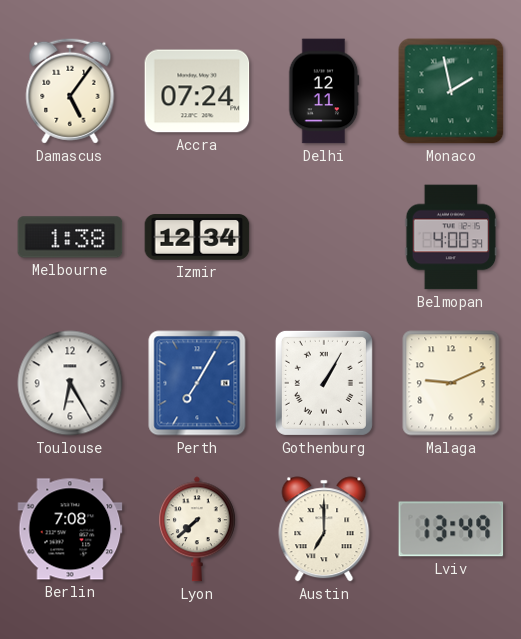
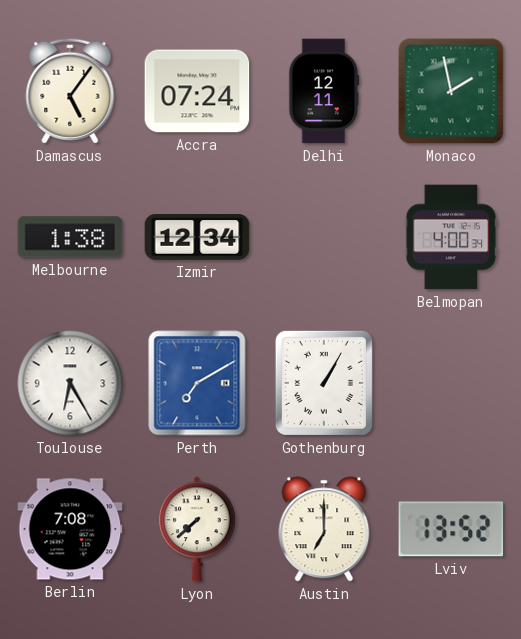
Perth: 7:05 -> 7:10 (197, 383)
Malaga: 9:11 -> none (451, 383)
Lviv: 13:49 -> 13:52 (451, 529)
